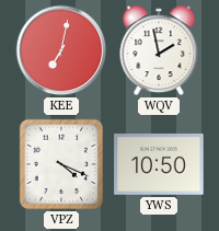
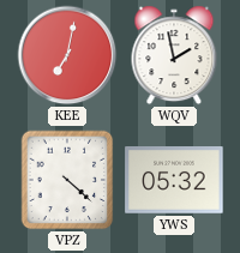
VPZ: 4:19 -> 4:22 (67, 180)
YWS: 10:50 -> 05:32 (174, 181)
